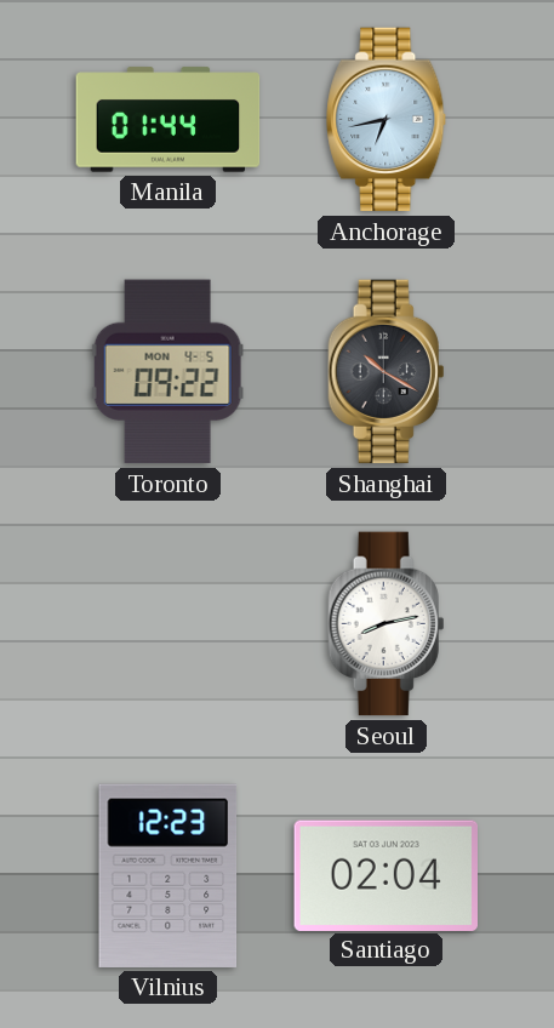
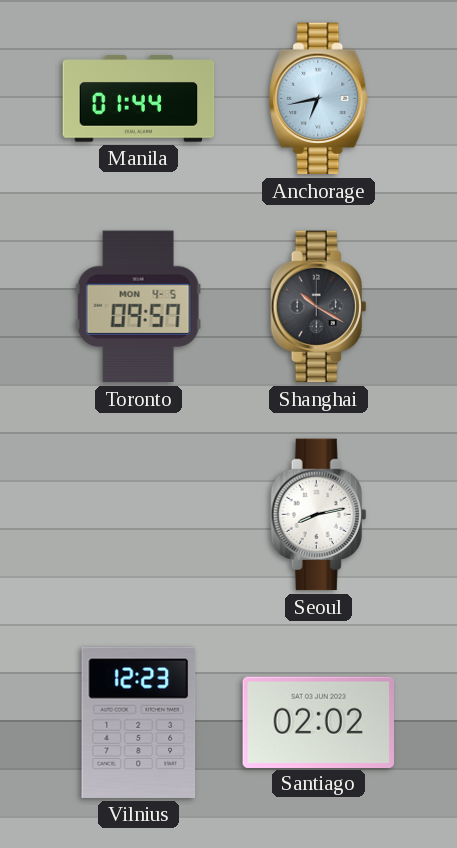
Toronto: 09:22 -> 09:57 (138, 307)
Santiago: 02:04 -> 02:02 (319, 722)
